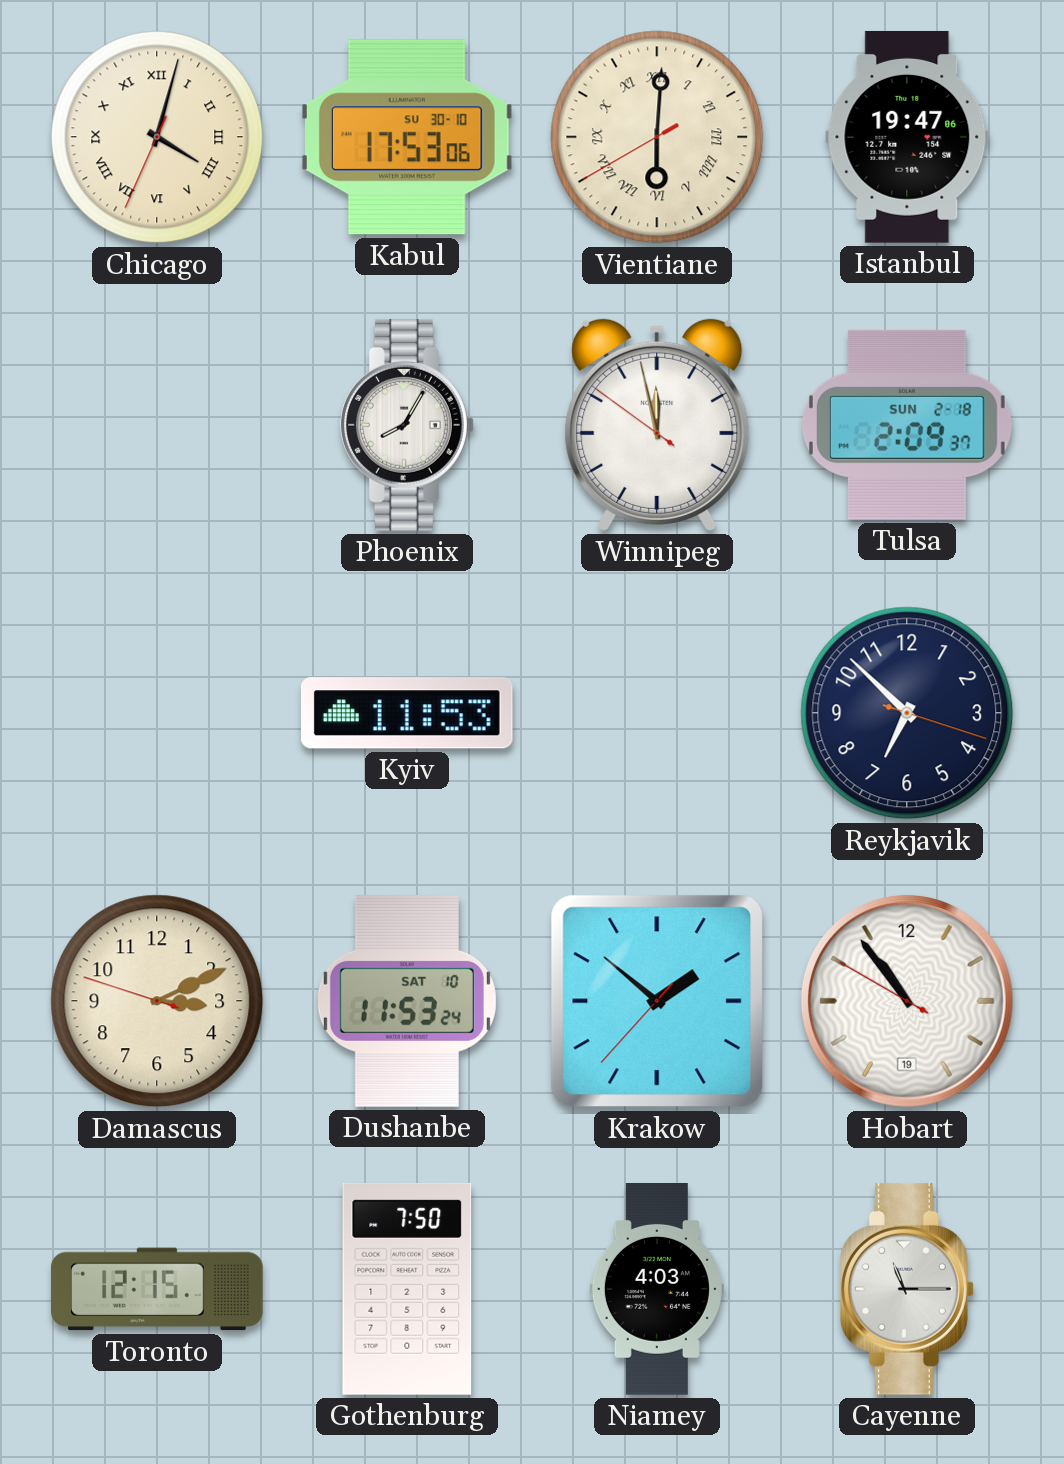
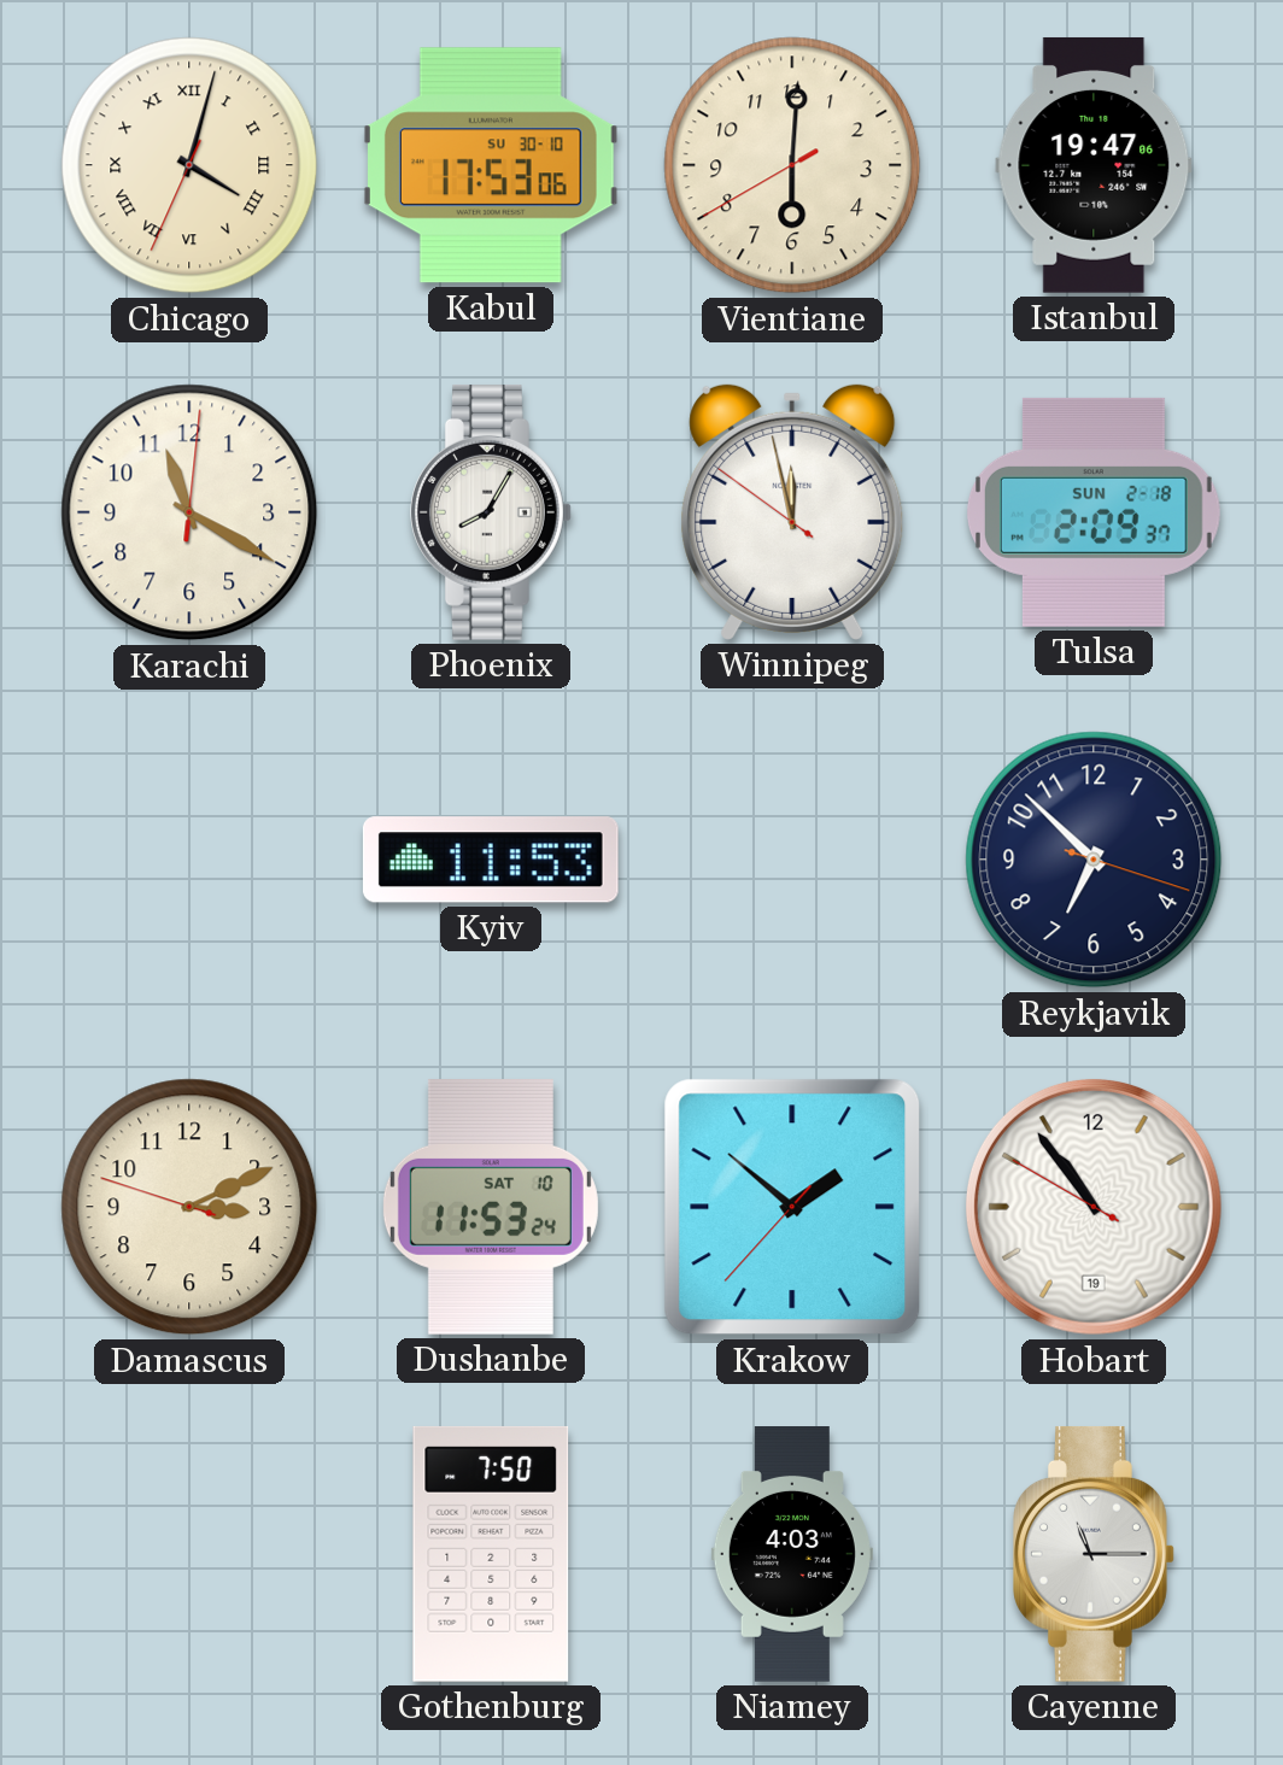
Vientiane numerals: Roman -> Arabic (792, 165)
Karachi: none -> 11:20 (189, 512)
Toronto: 12:15 -> none (158, 1289)
